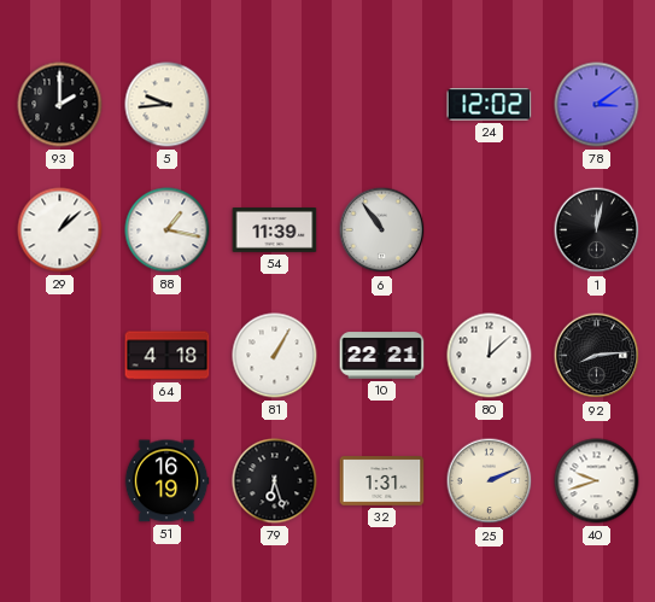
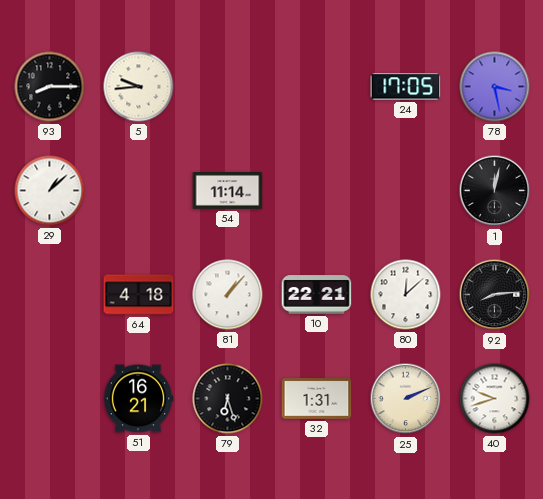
93: 2:00 -> 8:15 (50, 87)
24: 12:02 -> 17:05 (406, 87)
78: 3:09 -> 3:28 (495, 87)
88: 1:17 -> none (168, 230)
54: 11:39 -> 11:14 (228, 191)
6: 10:54 -> none (382, 230)
81: 1:05 -> 1:07 (228, 295)
51: 16:19 -> 16:21 (138, 399)
